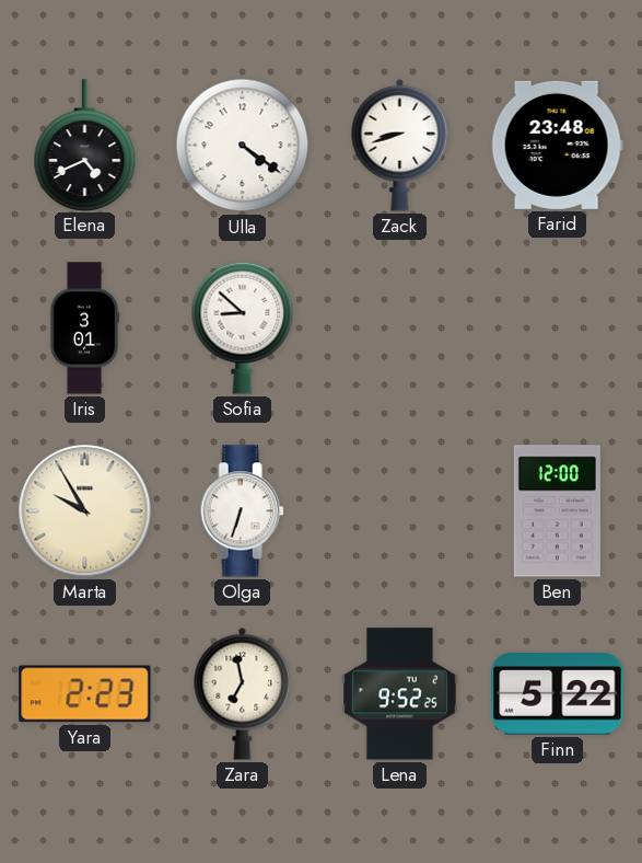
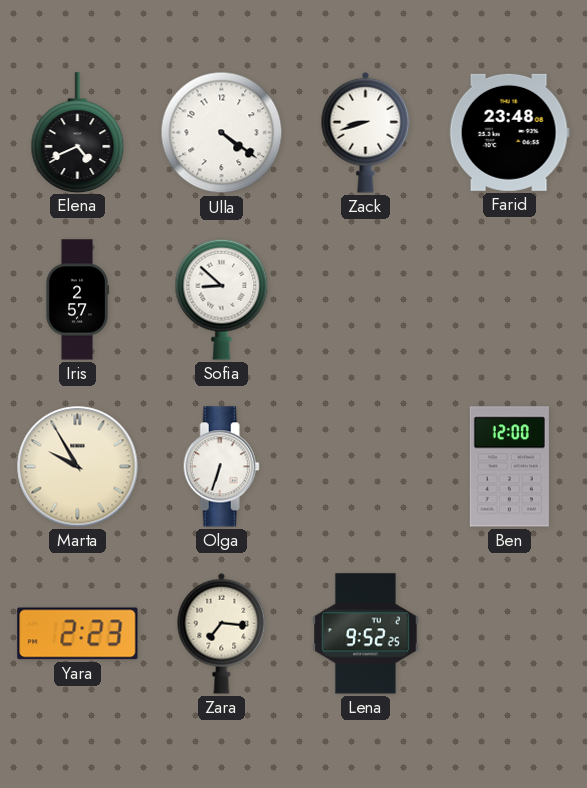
Iris: 3:01 -> 2:57 (76, 300)
Zara: 6:58 -> 7:16 (222, 633)
Finn: 5:22 -> none (558, 694)
